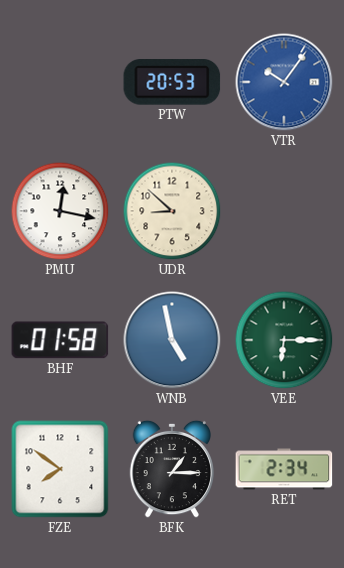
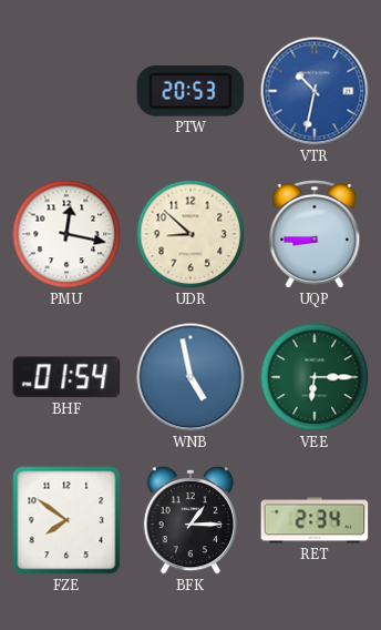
VTR: 10:06 -> 10:32 (315, 91)
UQP: none -> 8:45 (315, 235)
BHF: 01:58 -> 01:54 (66, 377)
